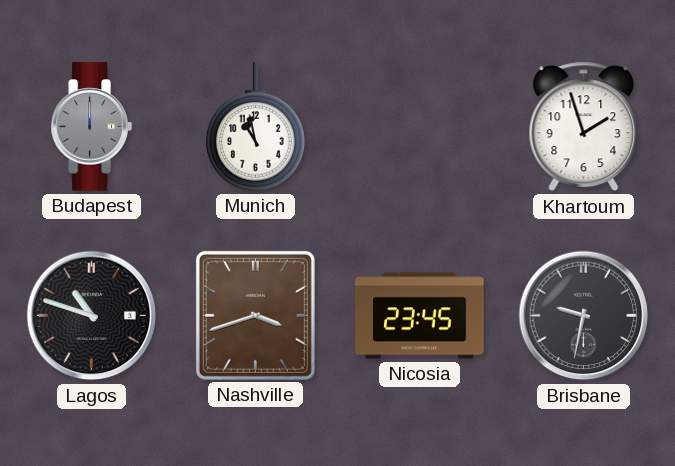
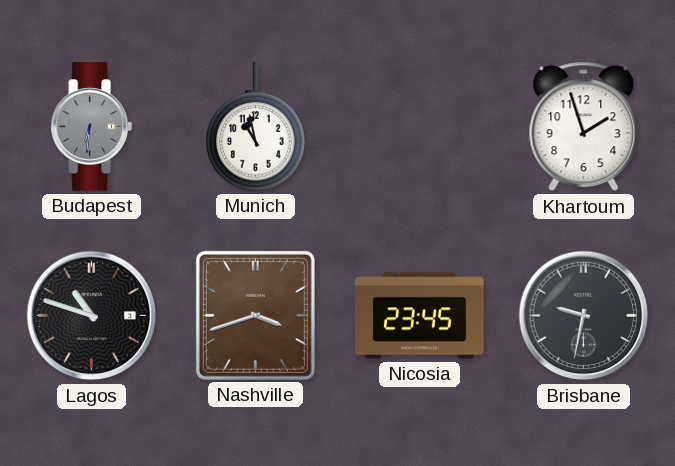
Budapest: 12:00 -> 6:31 (91, 127)
